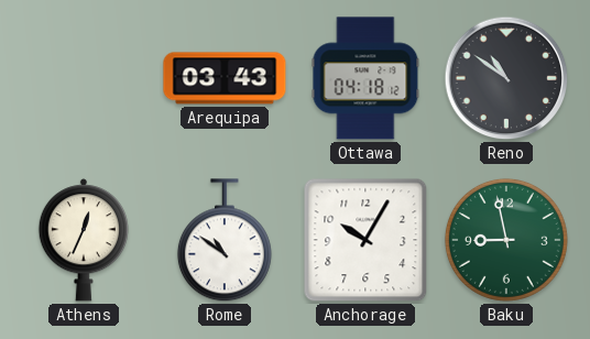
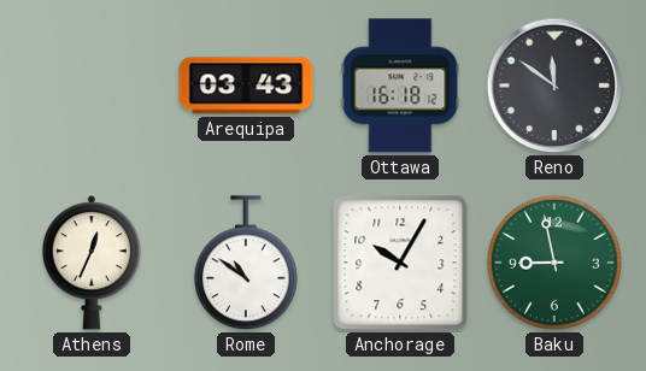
Ottawa: 04:18 -> 16:18 (400, 86)
Reno: 10:51 -> 11:51 (554, 86)
